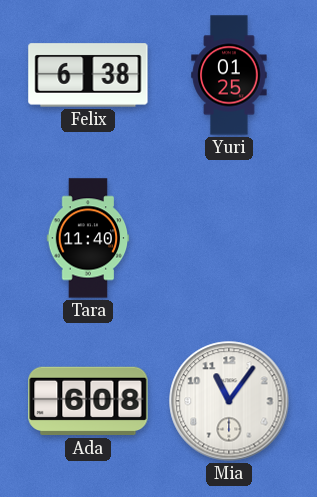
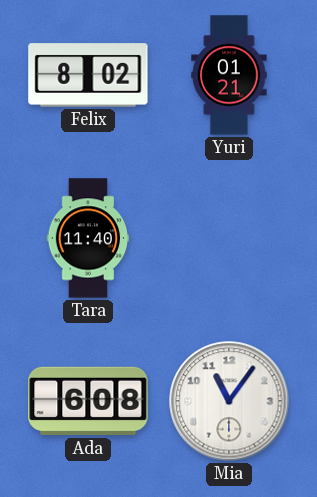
Felix: 6:38 -> 8:02 (88, 75)
Yuri: 01:25 -> 01:21 (229, 75)
